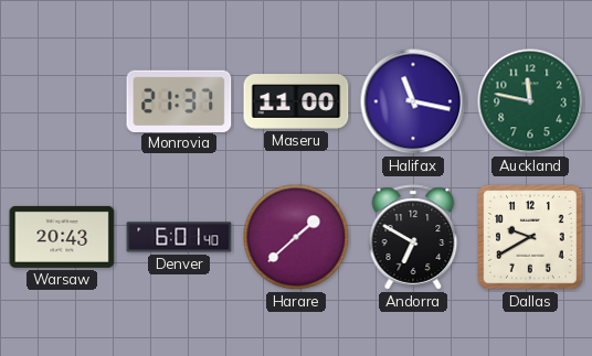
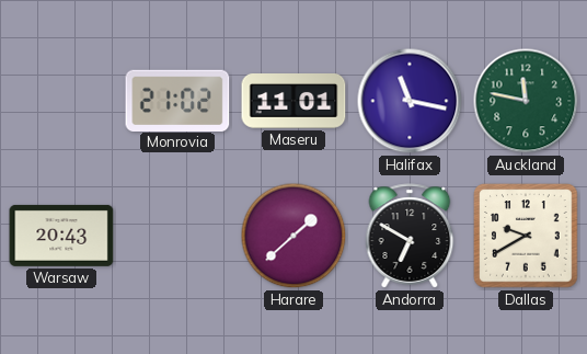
Monrovia: 21:37 -> 21:02 (177, 100)
Maseru: 11:00 -> 11:01 (293, 102)
Denver: 6:01 -> none (179, 237)
